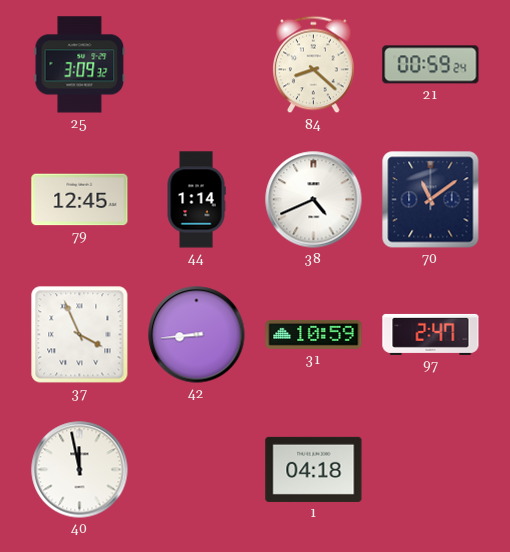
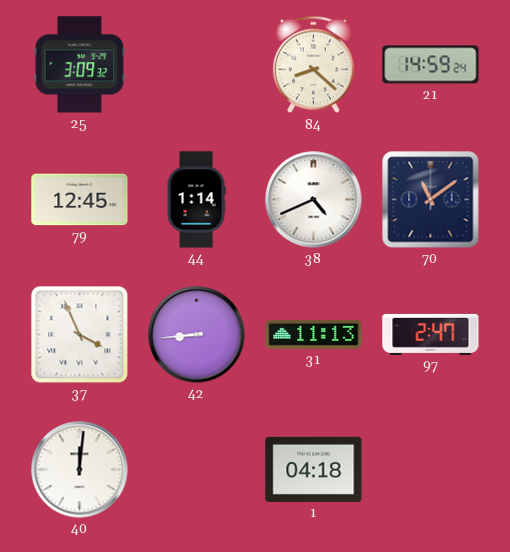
21: 00:59 -> 14:59 (431, 65)
31: 10:59 -> 11:13 (314, 334)
40: 11:58 -> 12:01 (80, 470)
